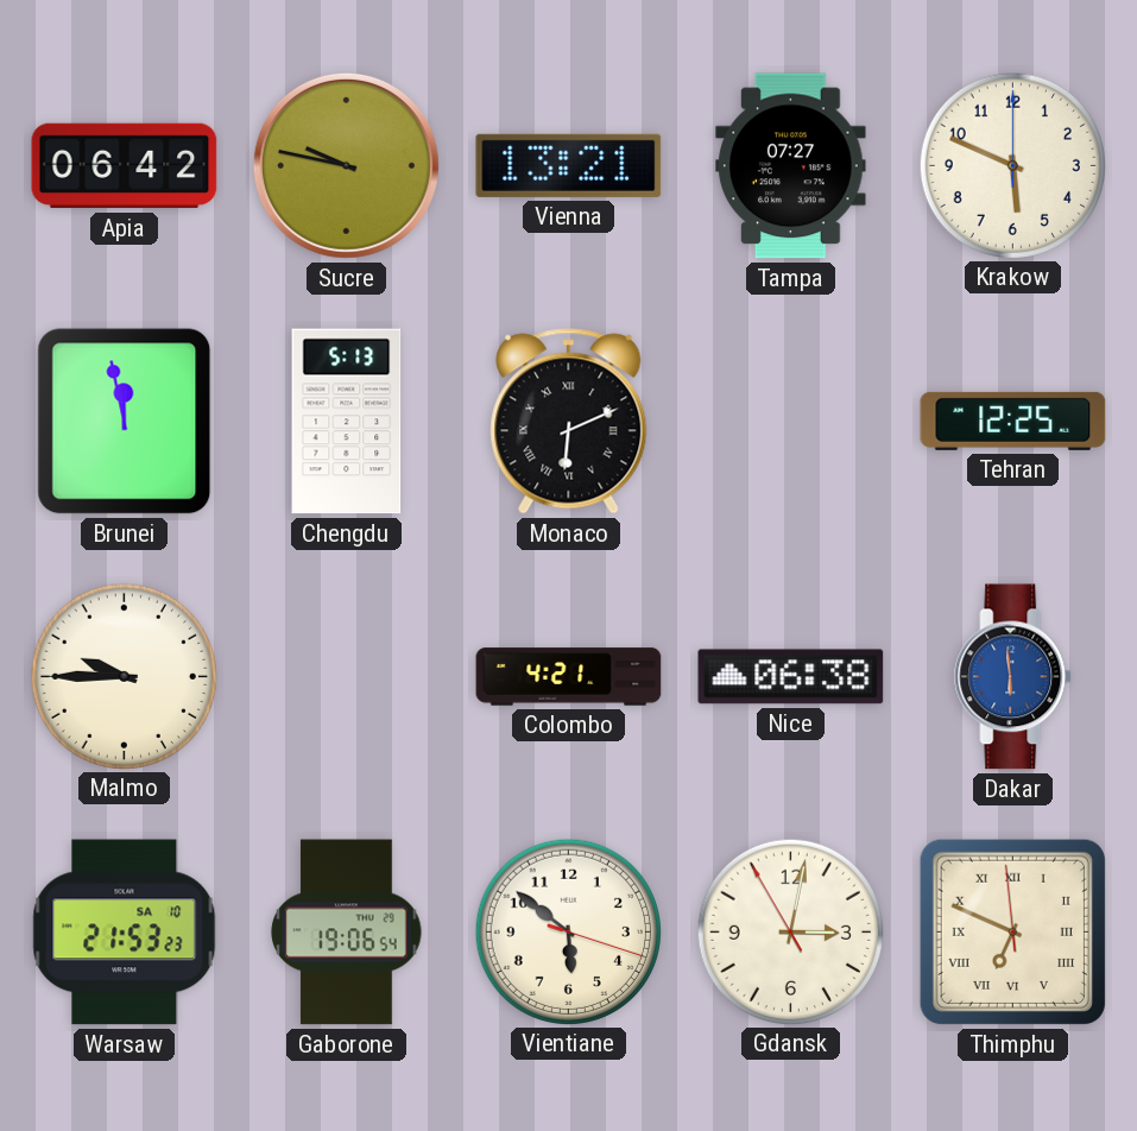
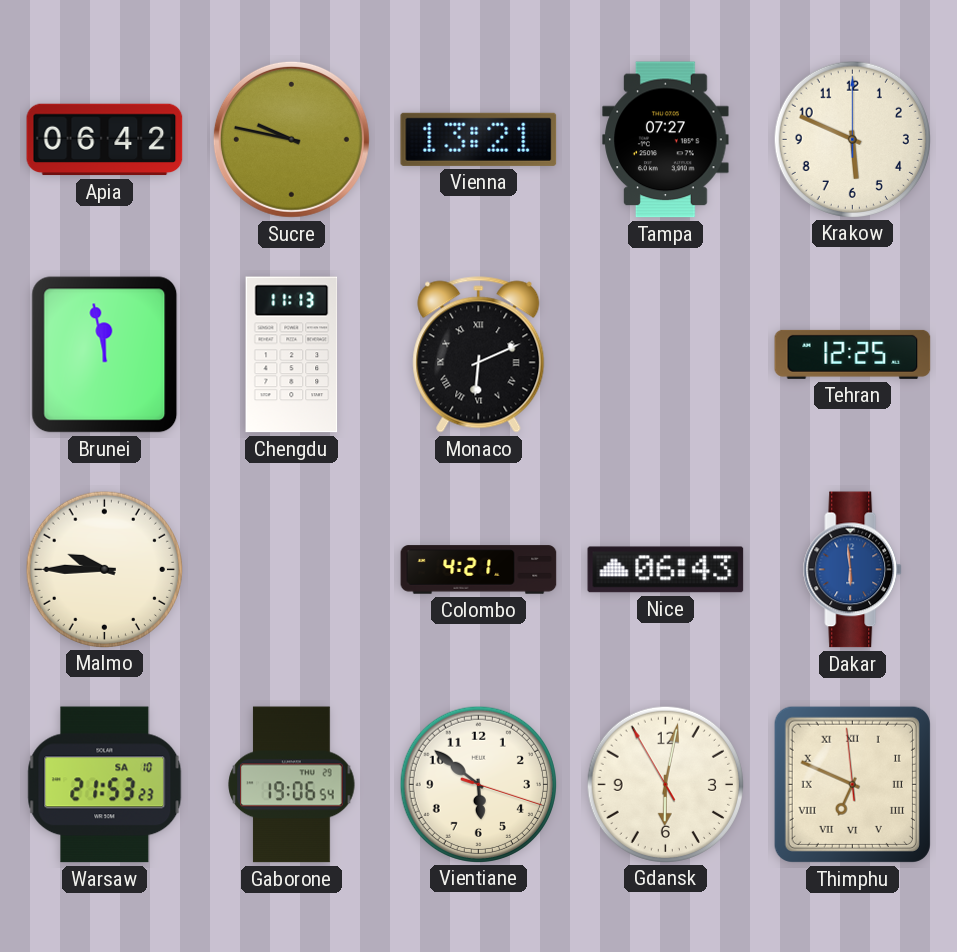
Chengdu: 5:13 -> 11:13 (292, 355)
Nice: 06:38 -> 06:43 (666, 570)
Gdansk: 3:01 -> 6:01 (665, 784)
